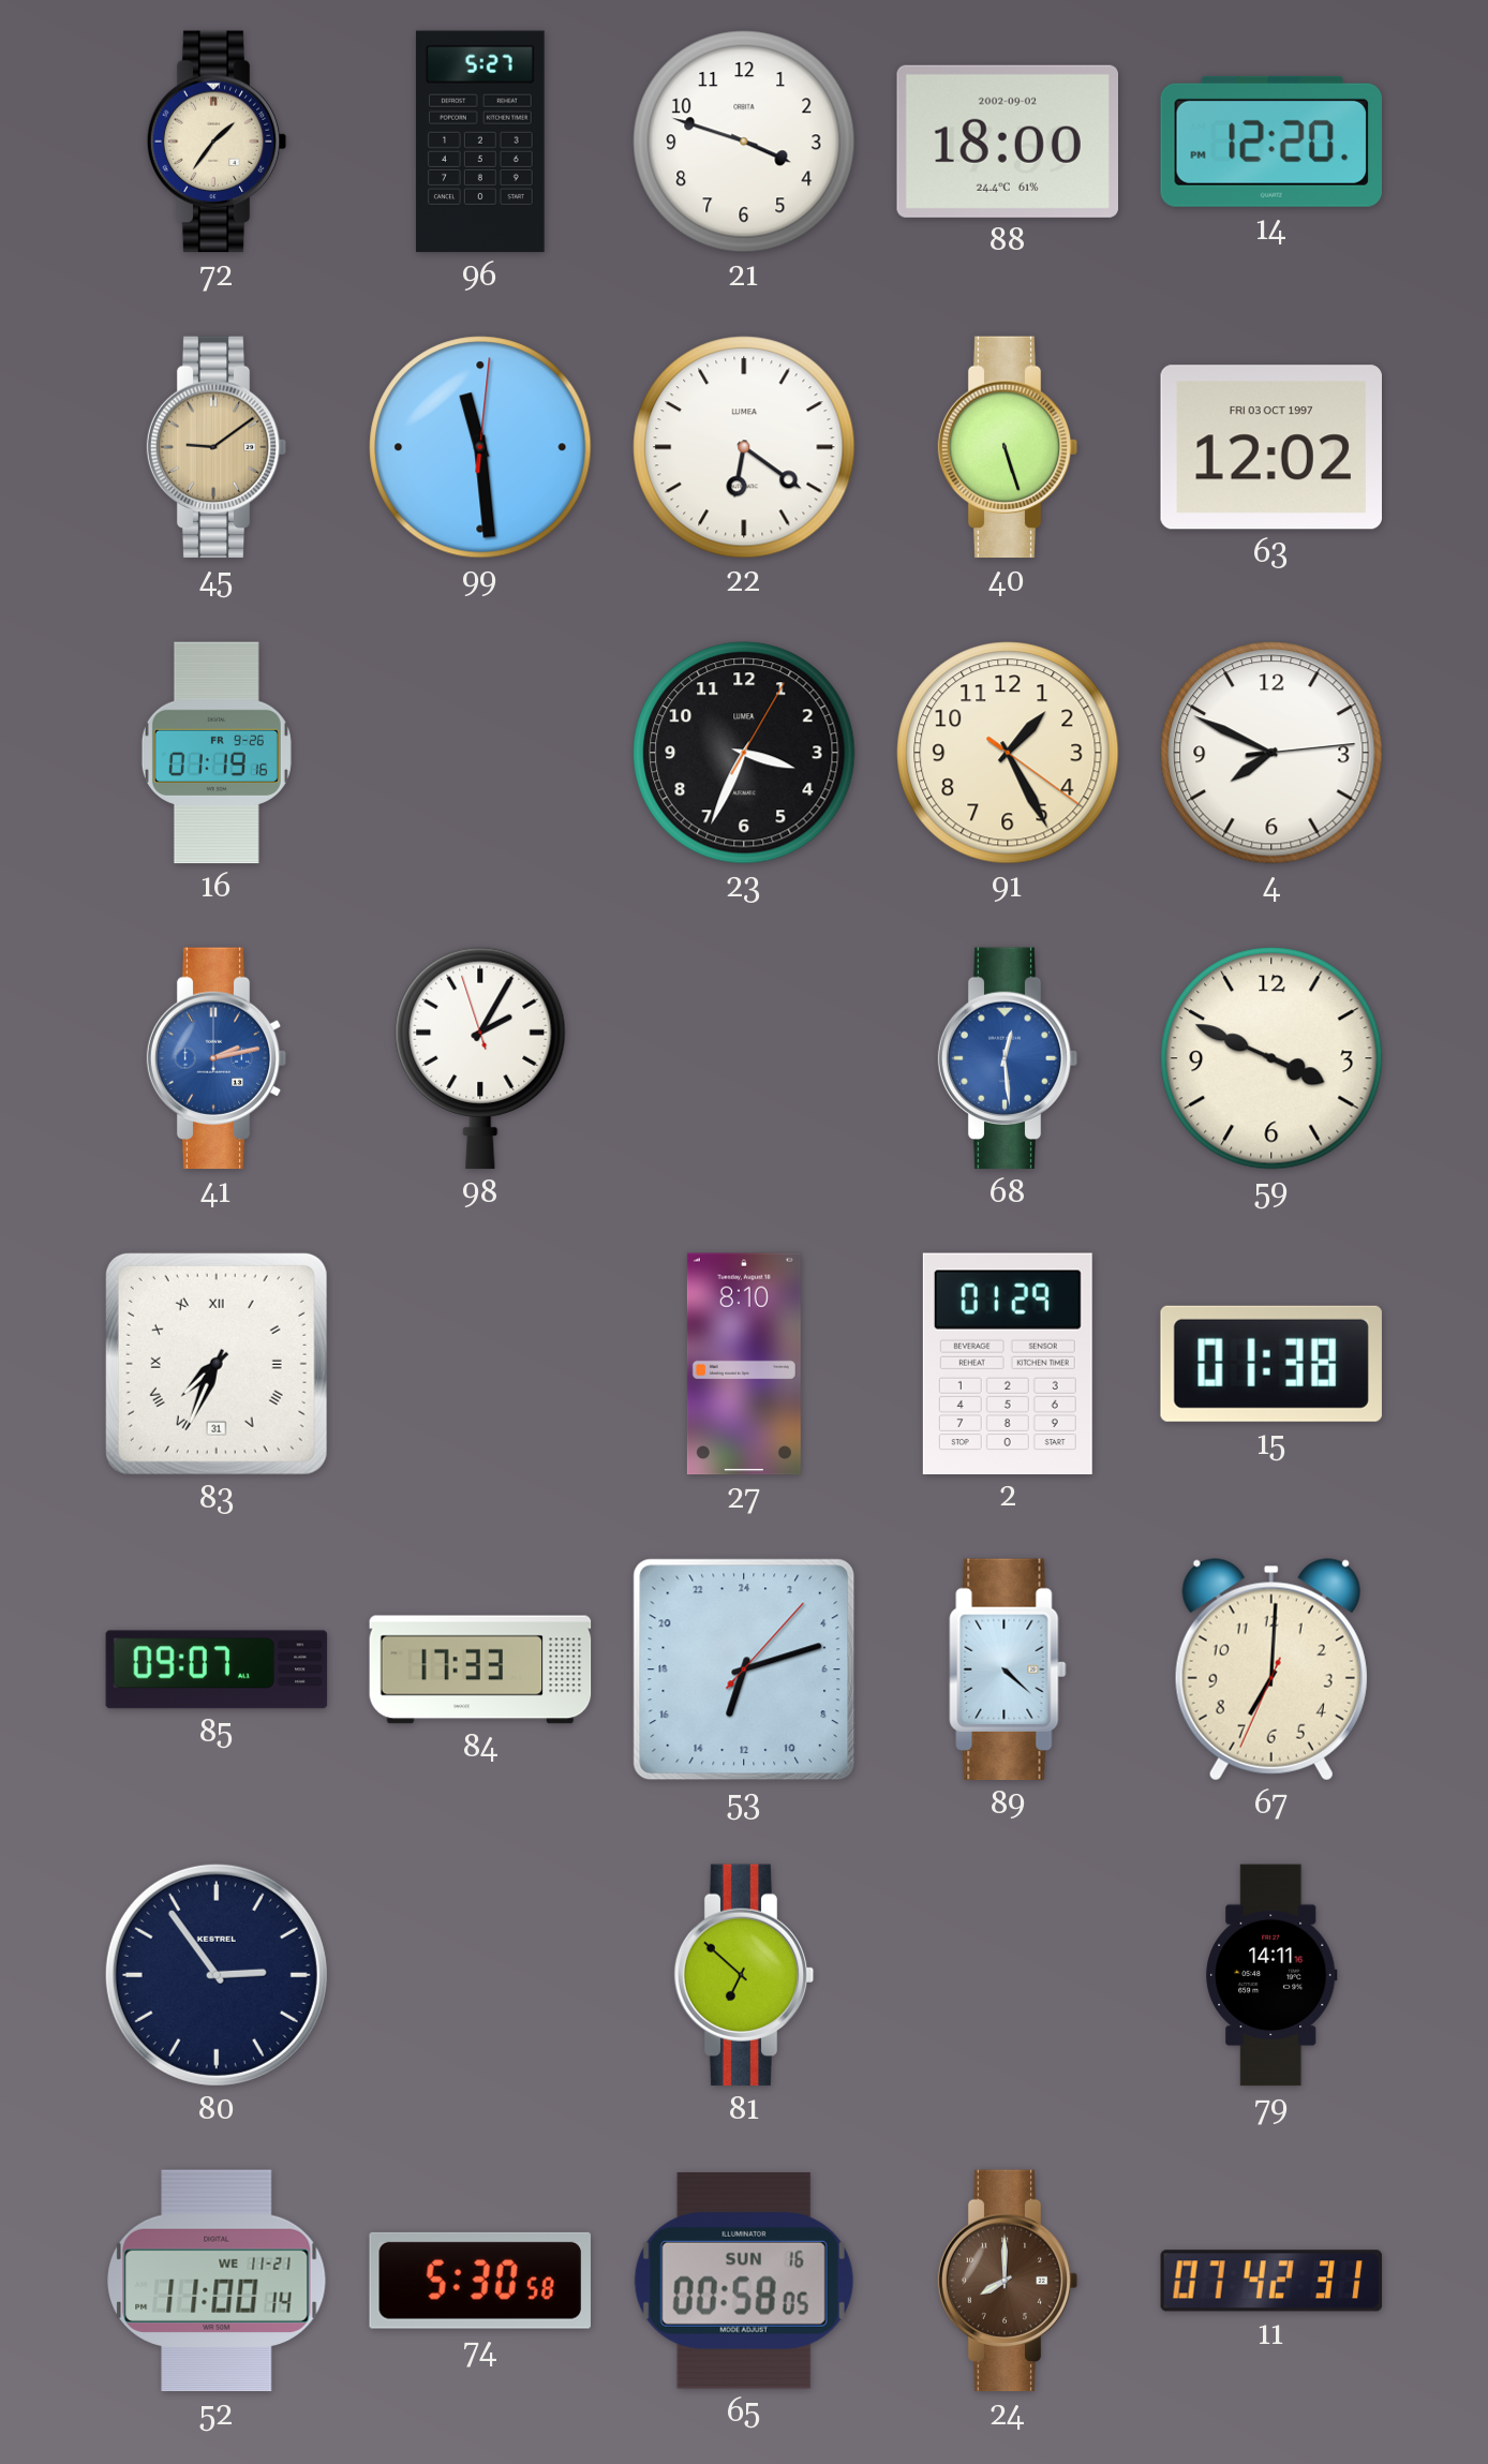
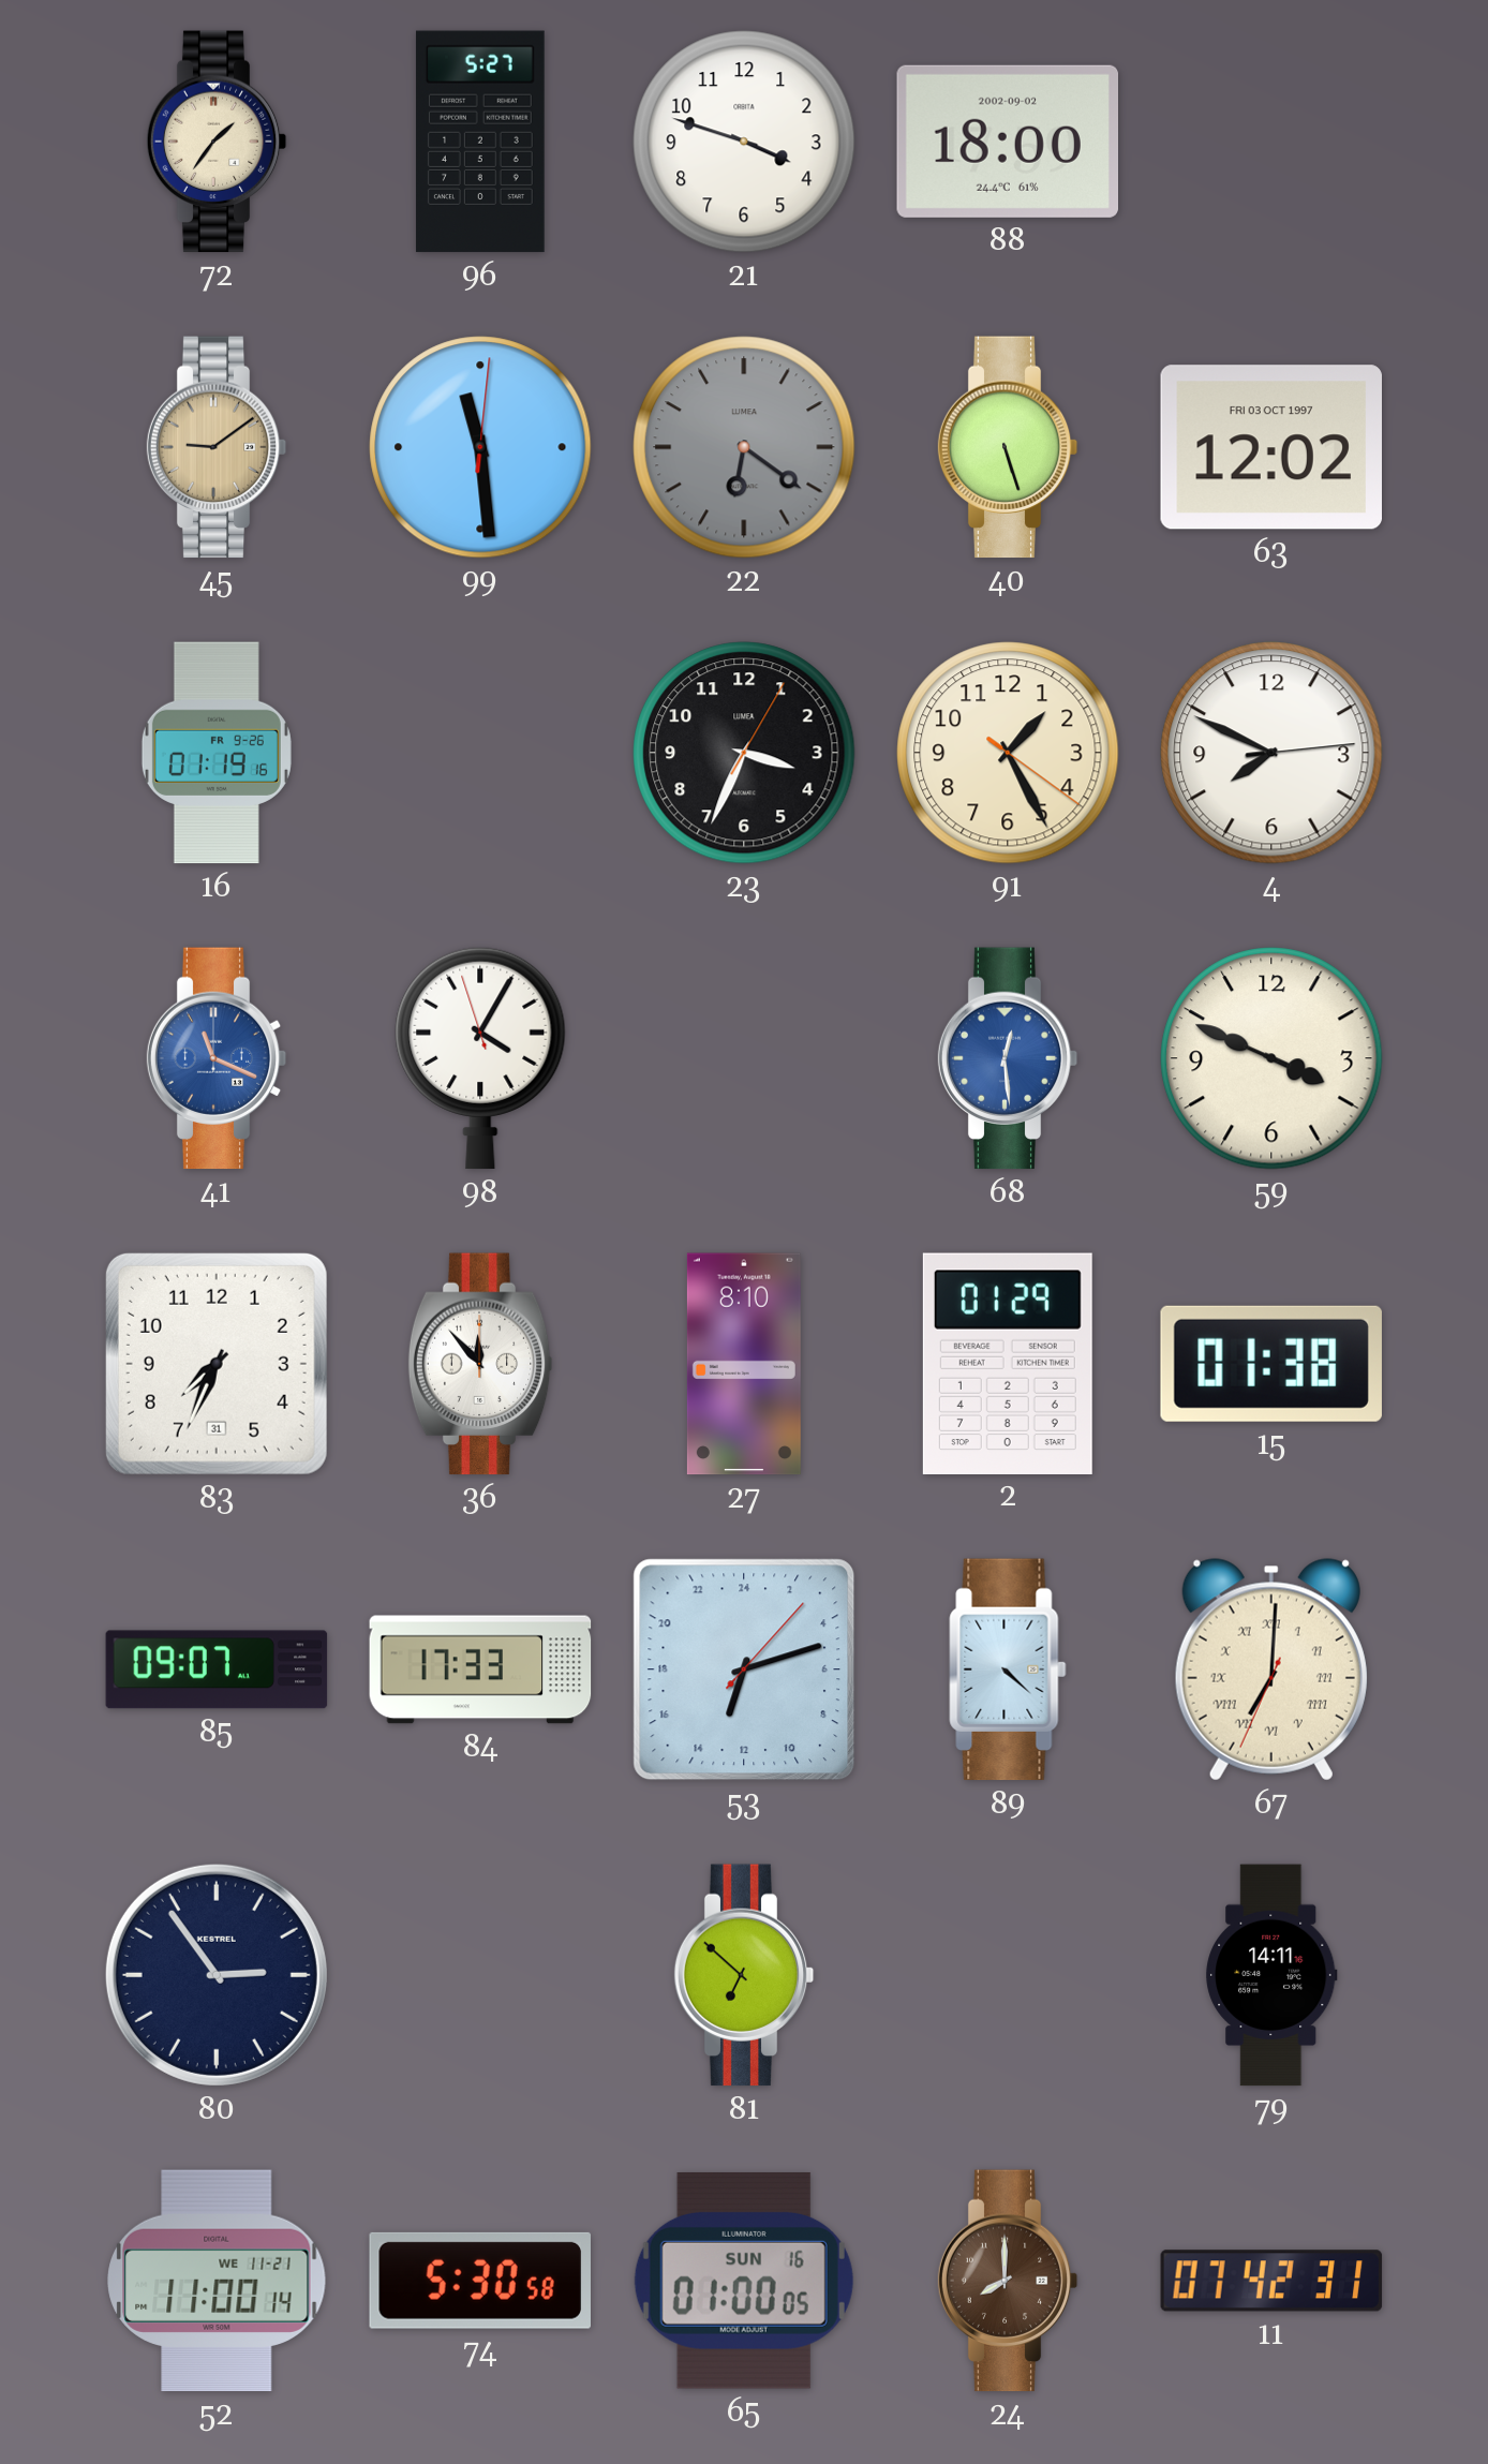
14: 12:20 -> none (1270, 142)
22 dial: white -> grey (744, 447)
41: 2:13 -> 11:19 (217, 1058)
98: 2:04 -> 4:04 (480, 1058)
83 numerals: Roman -> Arabic (217, 1364)
36: none -> 11:53 (480, 1364)
67 numerals: Arabic -> Roman (1271, 1669)
65: 00:58 -> 01:00 (744, 2281)
